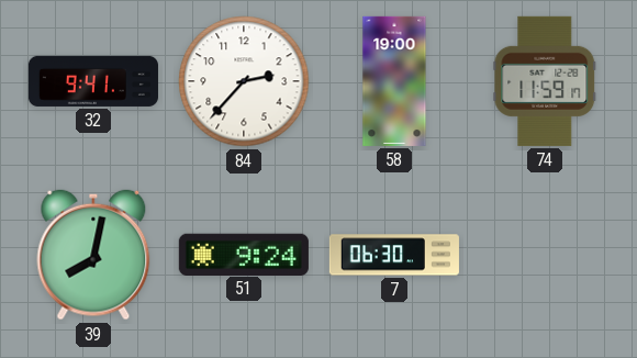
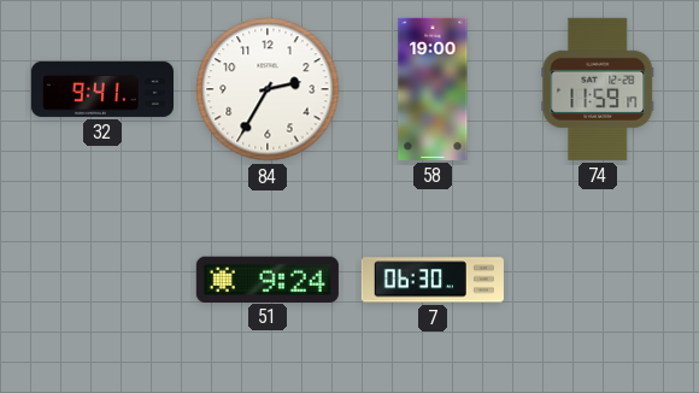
84: 2:37 -> 2:35 (268, 89)
39: 8:02 -> none (93, 255)
